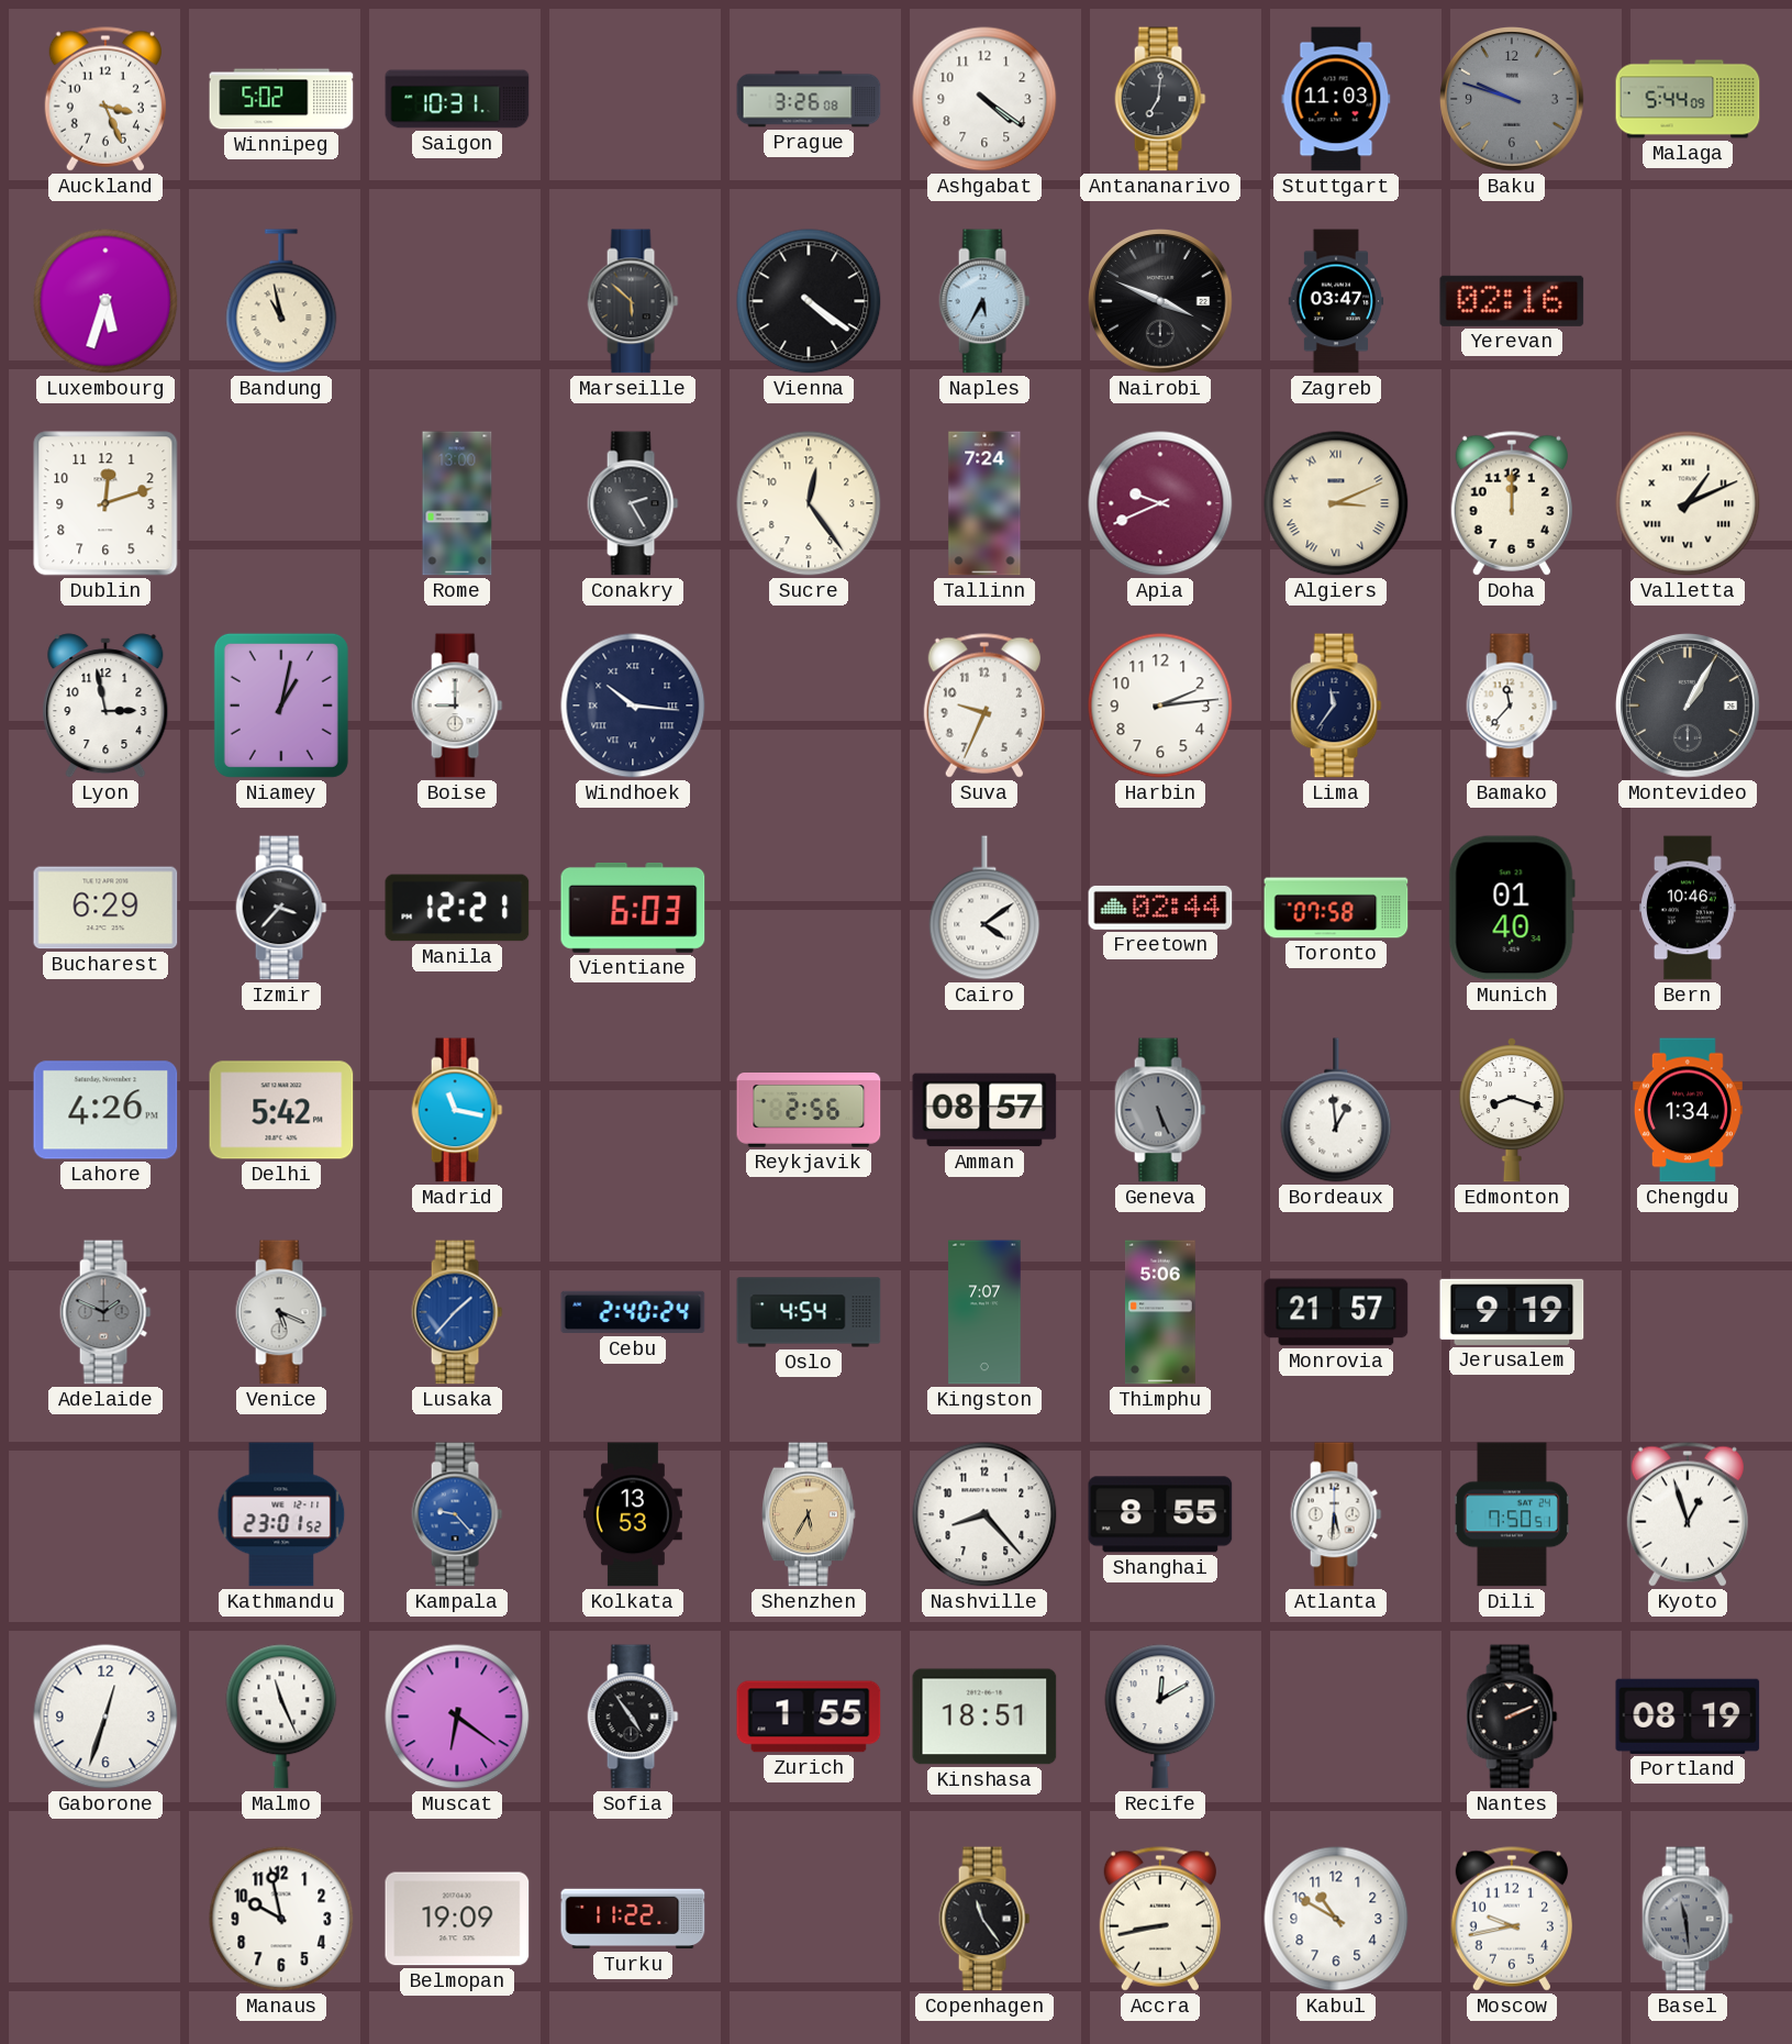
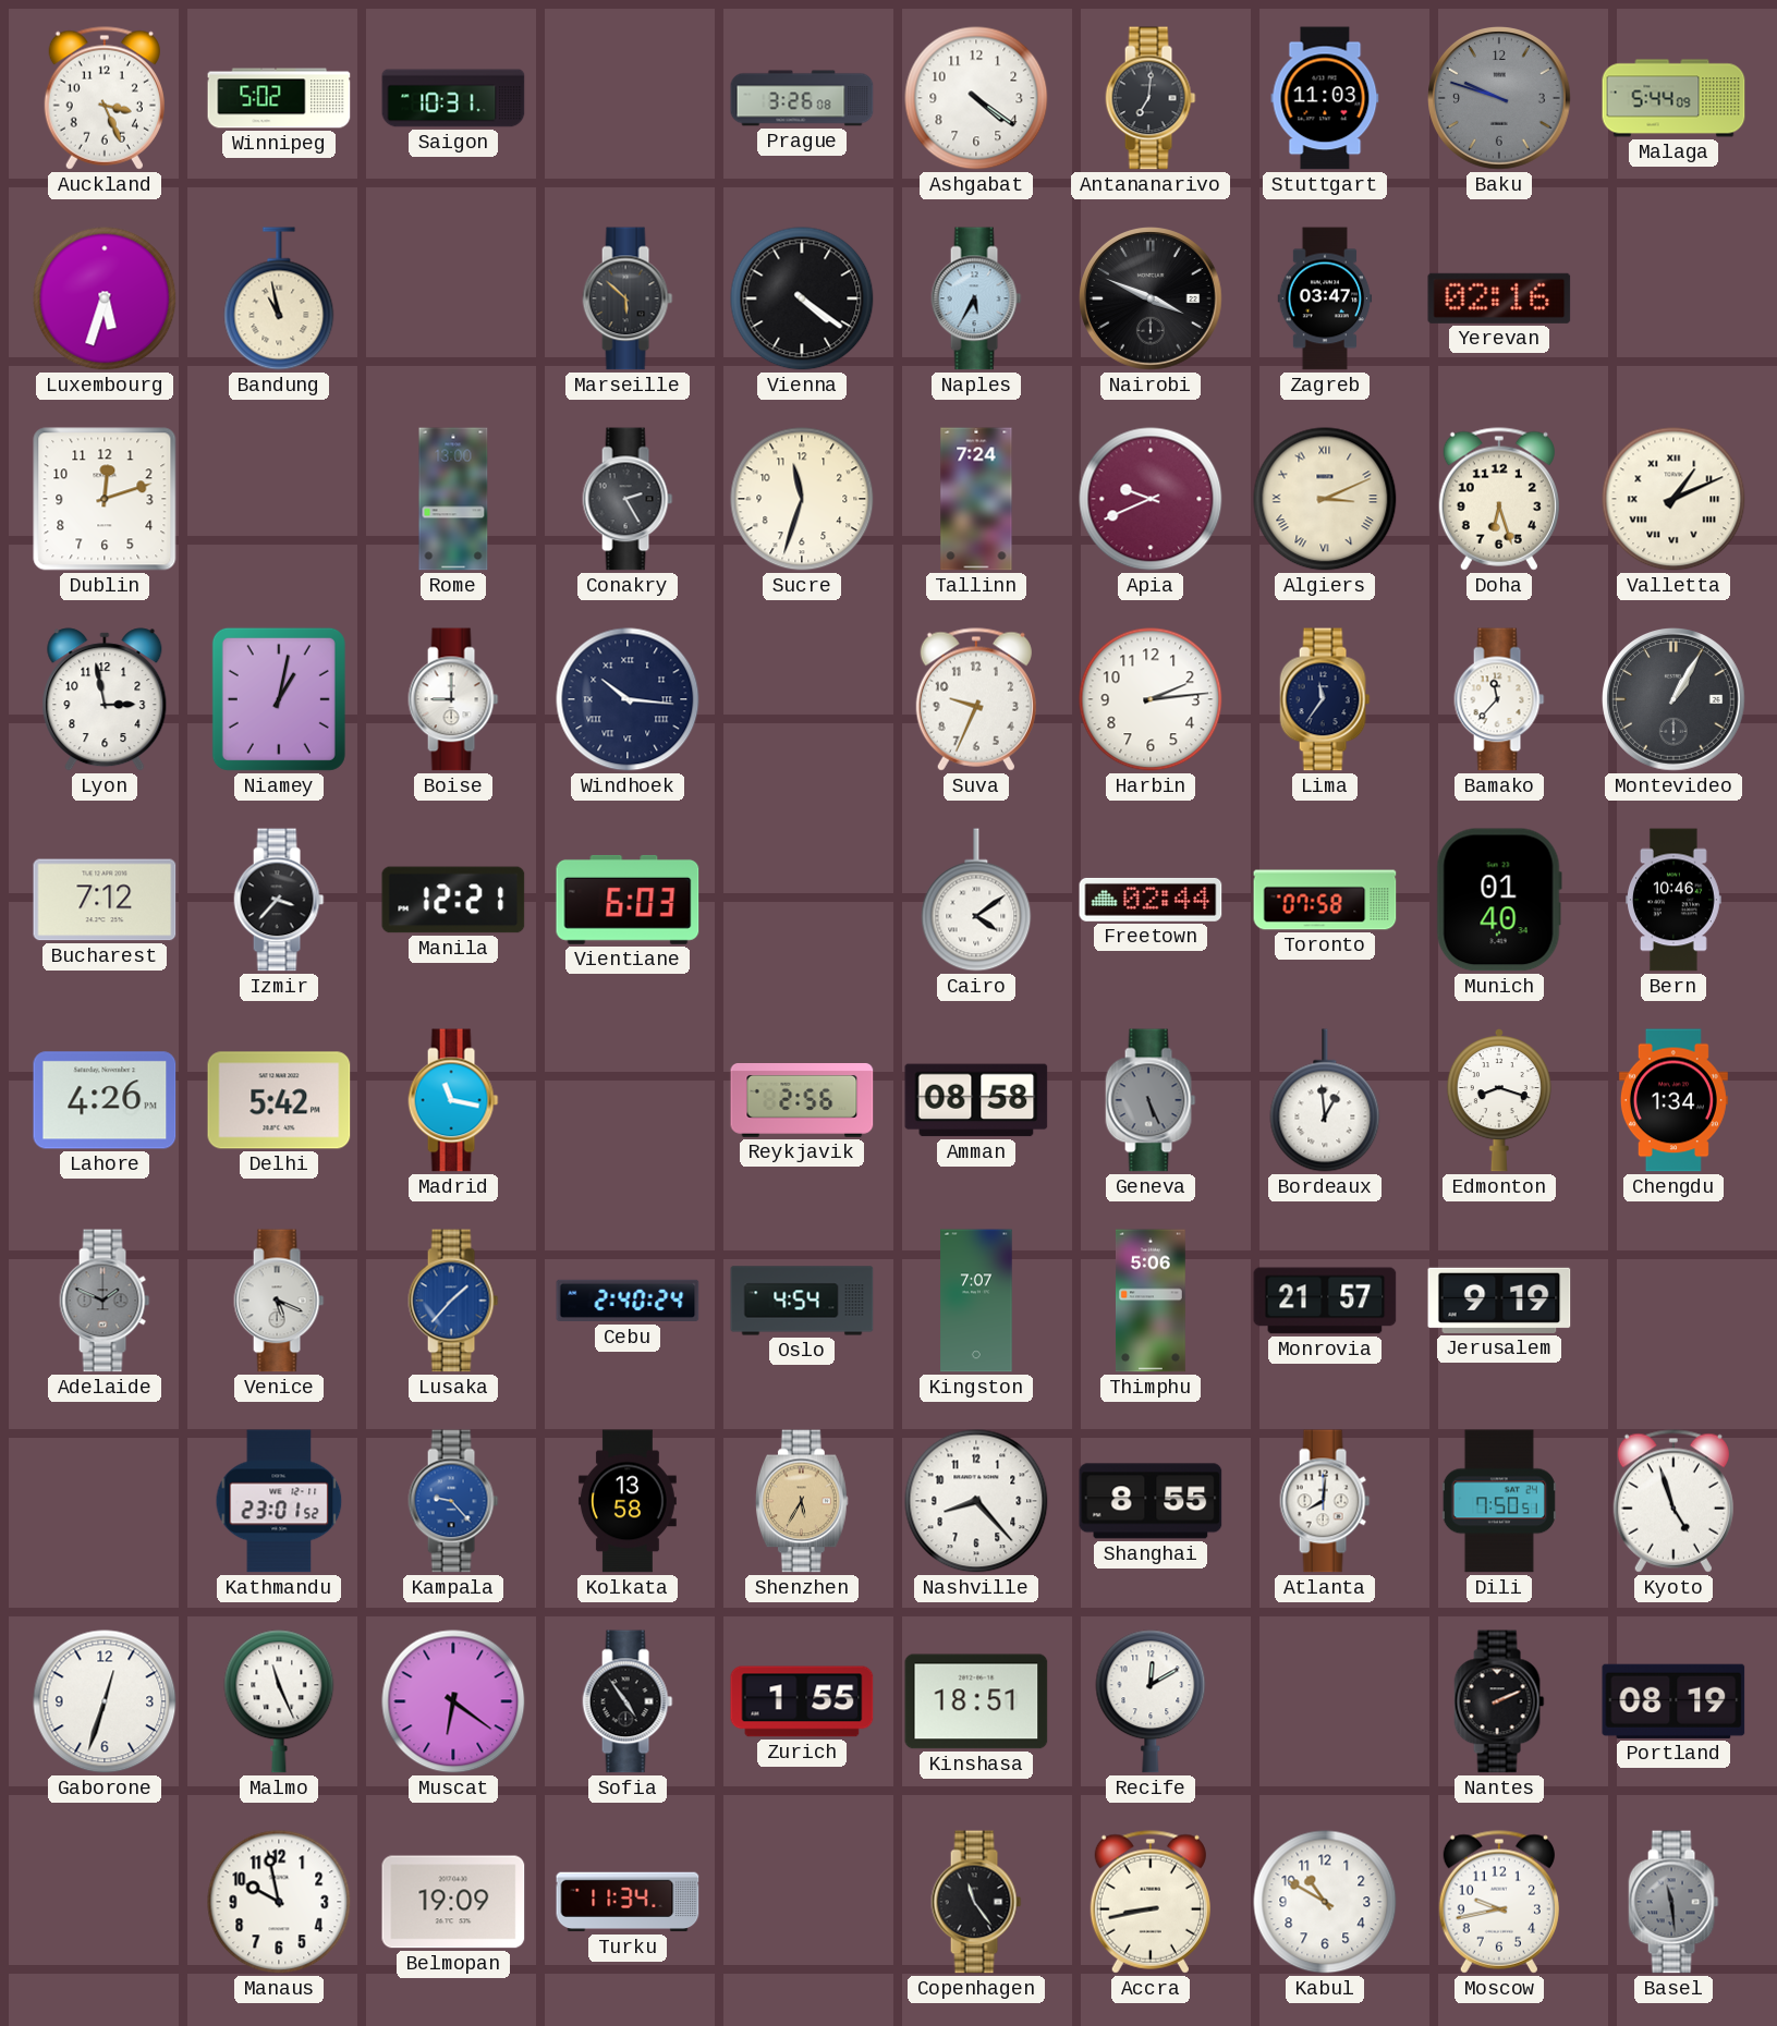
Sucre: 12:24 -> 11:33 (802, 499)
Doha: 12:00 -> 6:27 (1499, 499)
Bucharest: 6:29 -> 7:12 (105, 900)
Amman: 08:57 -> 08:58 (976, 1100)
Kolkata: 13:53 -> 13:58 (628, 1501)
Atlanta: 5:31 -> 8:01 (1325, 1501)
Kyoto: 12:57 -> 4:57 (1673, 1501)
Turku: 11:22 -> 11:34 (628, 1902)
